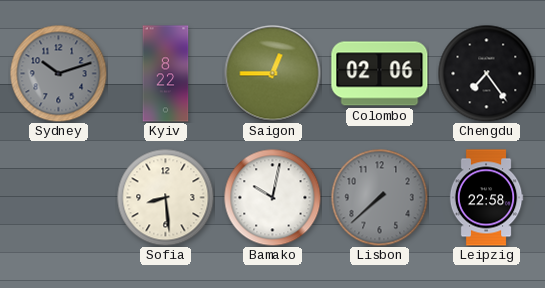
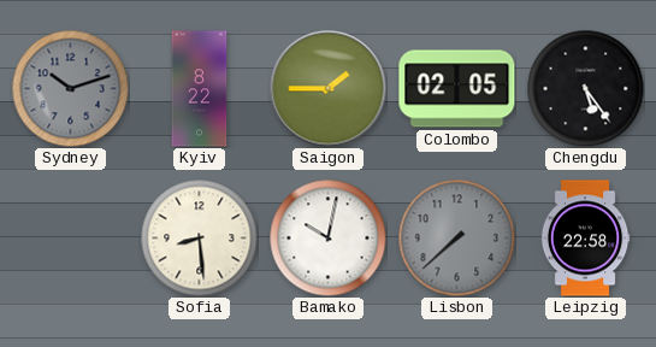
Saigon: 12:45 -> 1:45 (329, 89)
Colombo: 02:06 -> 02:05 (457, 89)
Chengdu: 7:24 -> 5:24 (585, 88)
